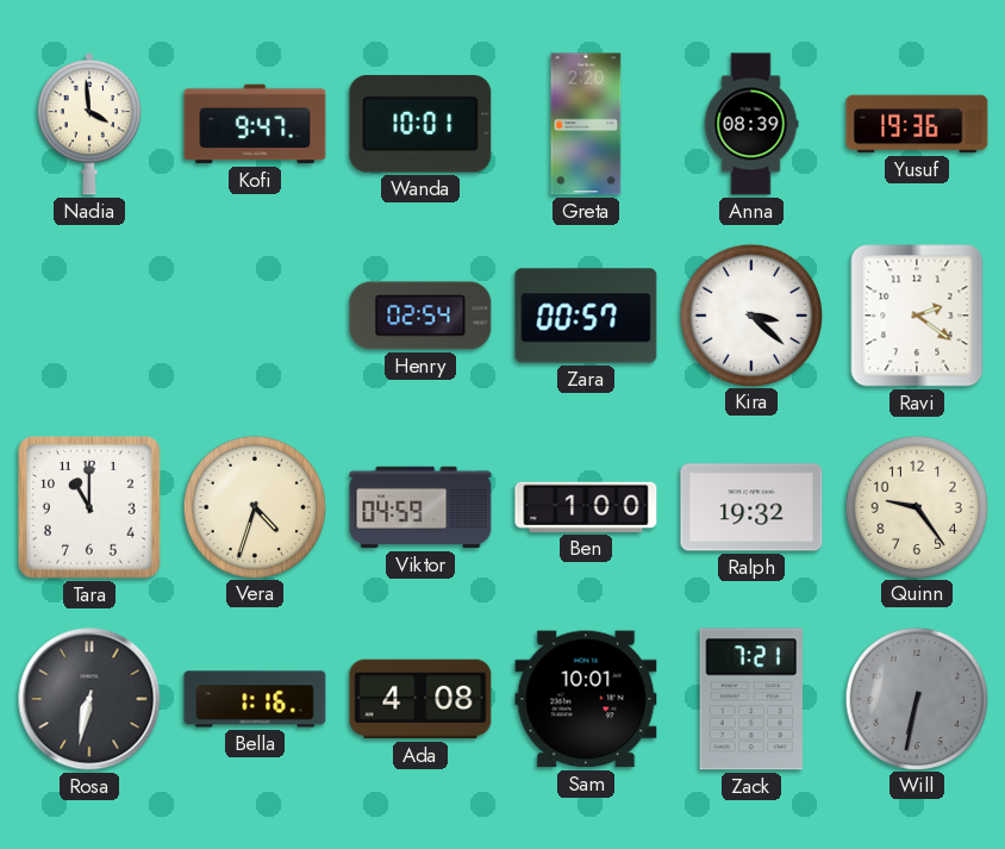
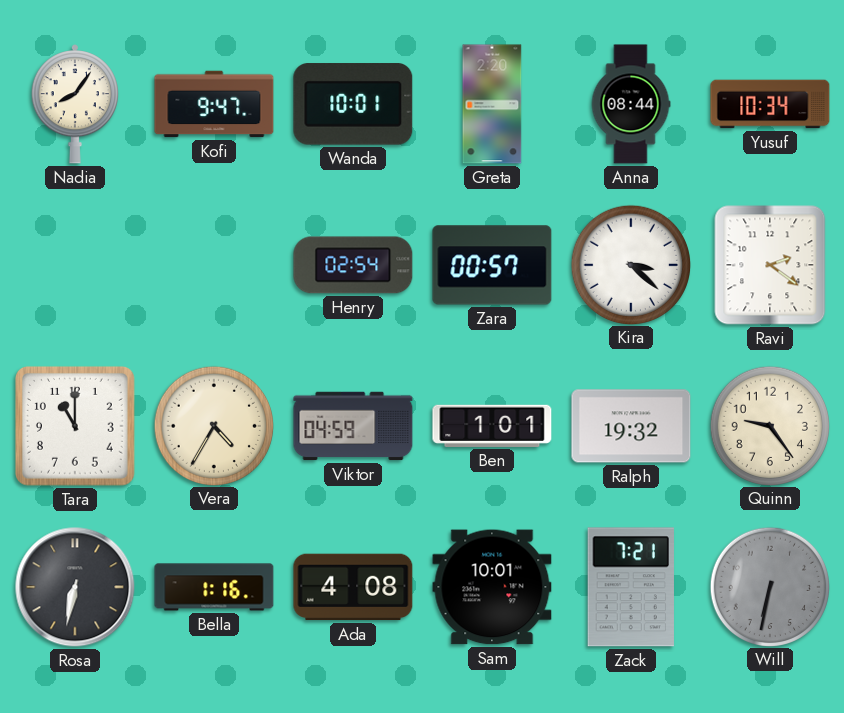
Nadia: 3:59 -> 8:06 (74, 104)
Anna: 08:39 -> 08:44 (631, 104)
Yusuf: 19:36 -> 10:34 (770, 104)
Vera: 4:33 -> 4:35 (213, 425)
Ben: 1:00 -> 1:01 (492, 426)
